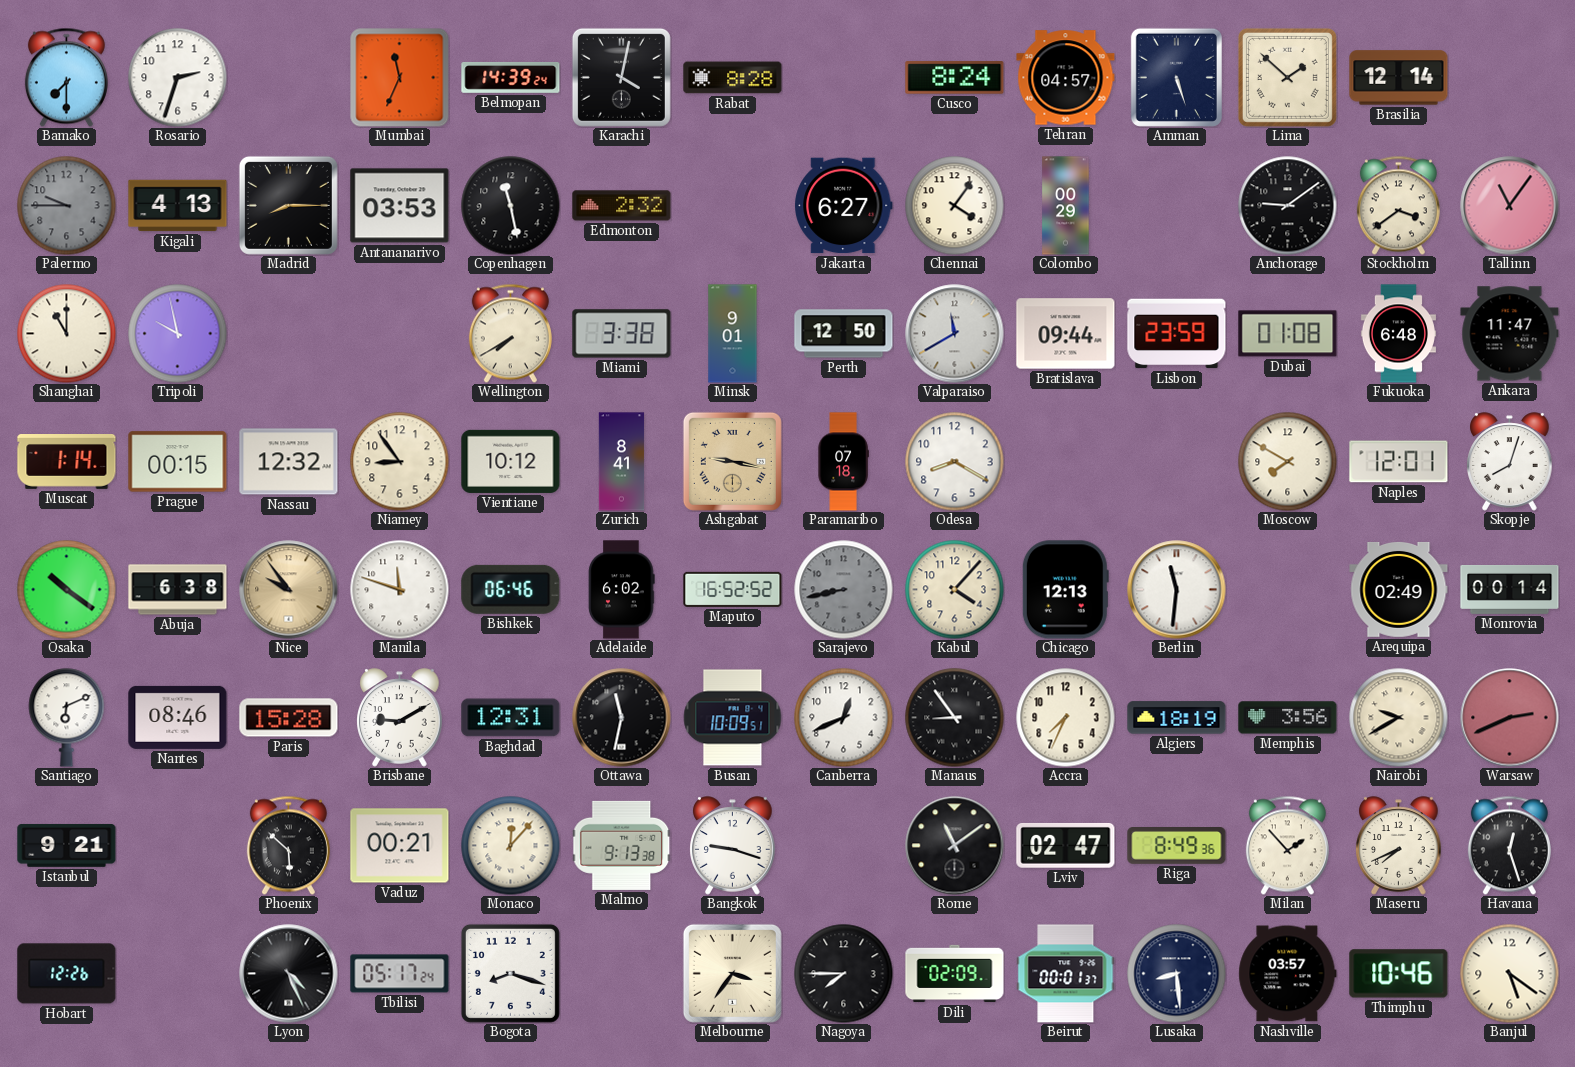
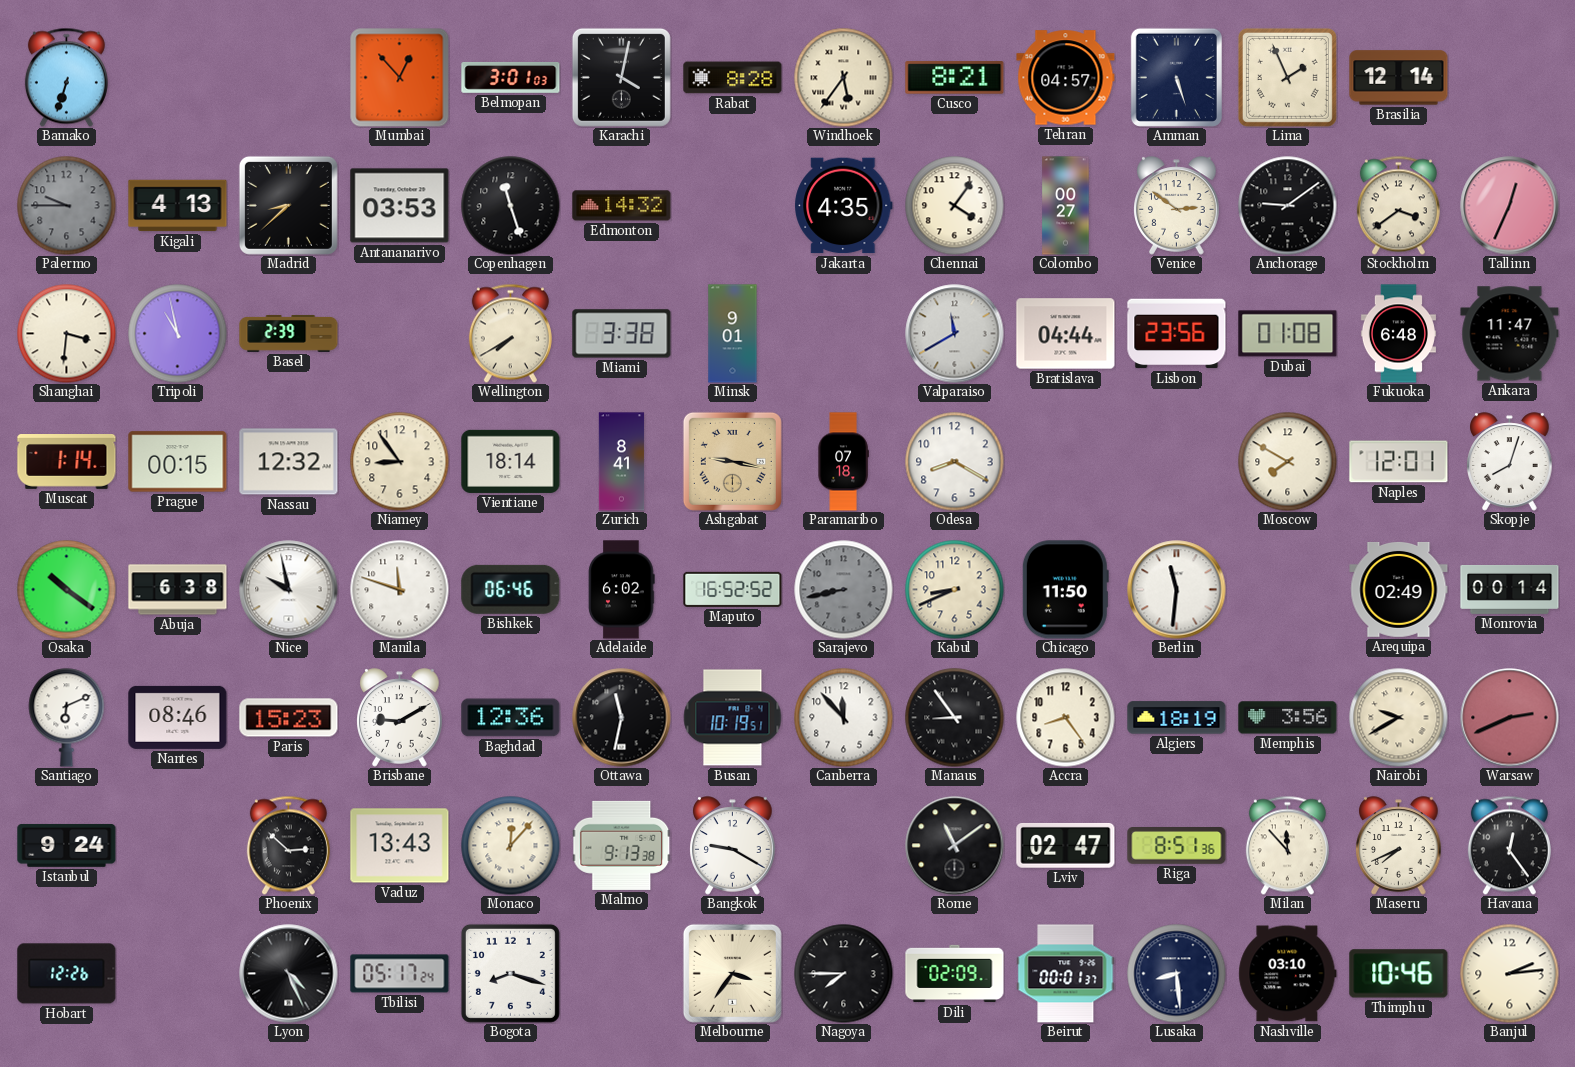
Bamako: 7:30 -> 6:33 (66, 77)
Rosario: 2:33 -> none (178, 78)
Mumbai: 11:34 -> 12:53 (399, 77)
Belmopan: 14:39 -> 3:01 (511, 78)
Windhoek: none -> 5:36 (844, 78)
Cusco: 8:24 -> 8:21 (955, 78)
Lima: 1:52 -> 1:56 (1287, 77)
Madrid: 8:15 -> 8:38 (288, 205)
Copenhagen: 11:28 -> 11:27 (511, 206)
Edmonton: 2:32 -> 14:32 (622, 206)
Jakarta: 6:27 -> 4:35 (844, 206)
Colombo: 00:29 -> 00:27 (1066, 206)
Venice: none -> 2:51 (1177, 206)
Tallinn: 11:06 -> 12:34 (1510, 206)
Shanghai: 11:00 -> 3:31 (67, 334)
Tripoli: 9:58 -> 10:58 (178, 334)
Basel: none -> 2:39 (289, 333)
Perth: 12:50 -> none (844, 334)
Bratislava: 09:44 -> 04:44 (1066, 334)
Lisbon: 23:59 -> 23:56 (1177, 334)
Vientiane: 10:12 -> 18:14 (511, 461)
Nice: 9:54 -> 9:58 (289, 590)
Nice dial: champagne -> white (289, 590)
Kabul: 4:07 -> 8:41 (955, 590)
Chicago: 12:13 -> 11:50 (1065, 590)
Paris: 15:28 -> 15:23 (289, 718)
Baghdad: 12:31 -> 12:36 (511, 718)
Busan: 10:09 -> 10:19 (732, 718)
Canberra: 12:41 -> 11:53 (844, 718)
Accra: 7:34 -> 8:24 (1066, 718)
Istanbul: 9:21 -> 9:24 (67, 845)
Phoenix: 5:52 -> 2:52 (288, 845)
Vaduz: 00:21 -> 13:43 (400, 846)
Bangkok: 9:18 -> 9:20 (733, 846)
Riga: 8:49 -> 8:51 (1177, 846)
Milan: 1:53 -> 11:53 (1287, 845)
Havana: 12:27 -> 12:24 (1509, 845)
Nashville: 03:57 -> 03:10 (1288, 974)
Banjul: 5:21 -> 2:14 (1510, 974)
